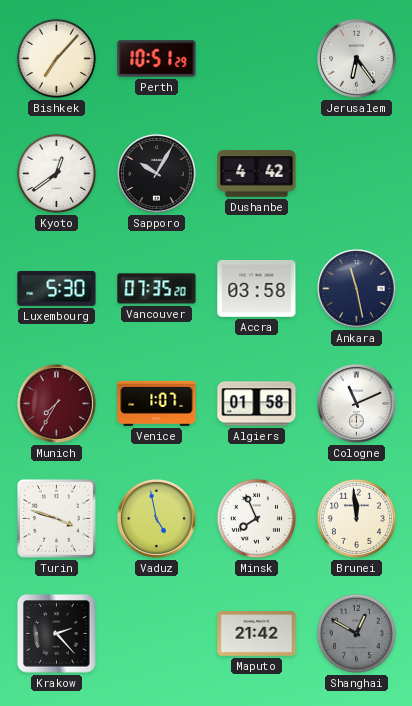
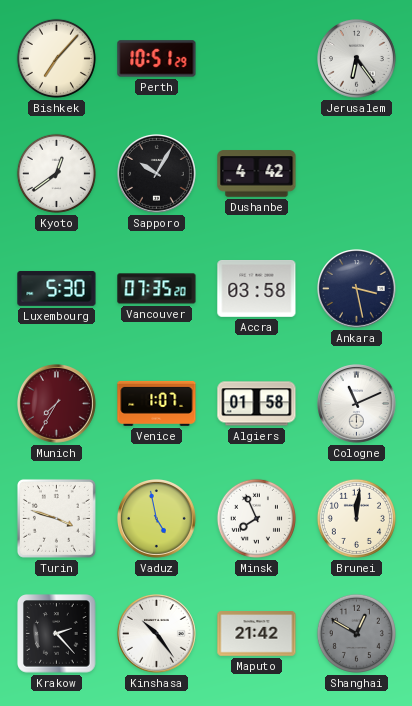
Ankara: 11:28 -> 3:28 (357, 289)
Brunei: 11:59 -> 12:01 (356, 518)
Kinshasa: none -> 10:24 (157, 634)
